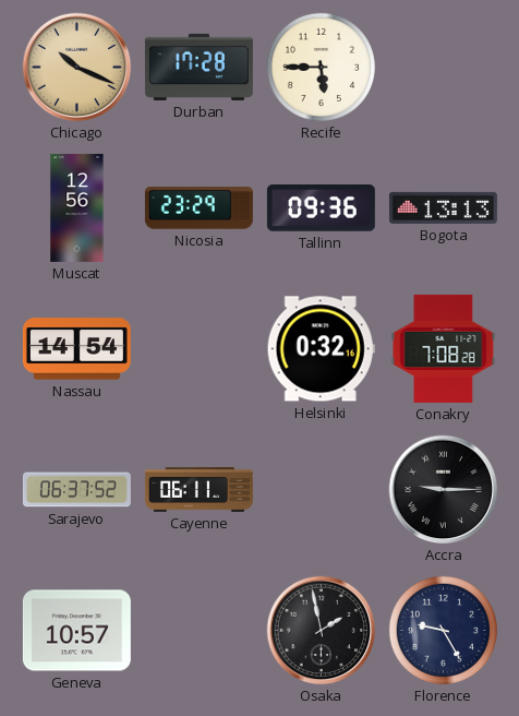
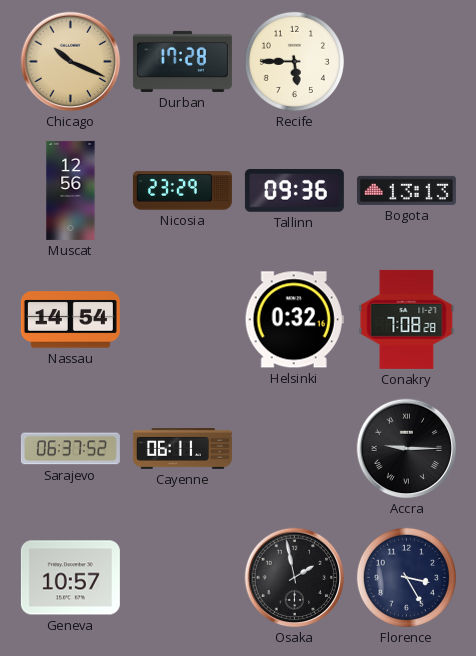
Florence: 9:25 -> 3:25 (406, 577)
